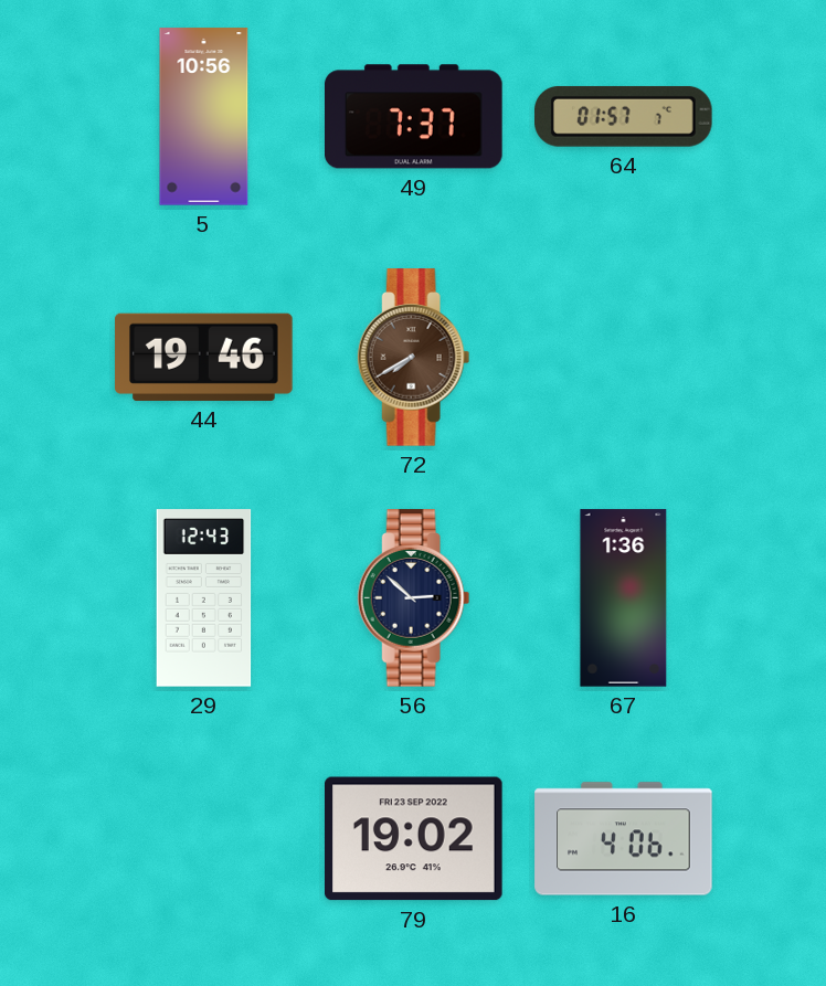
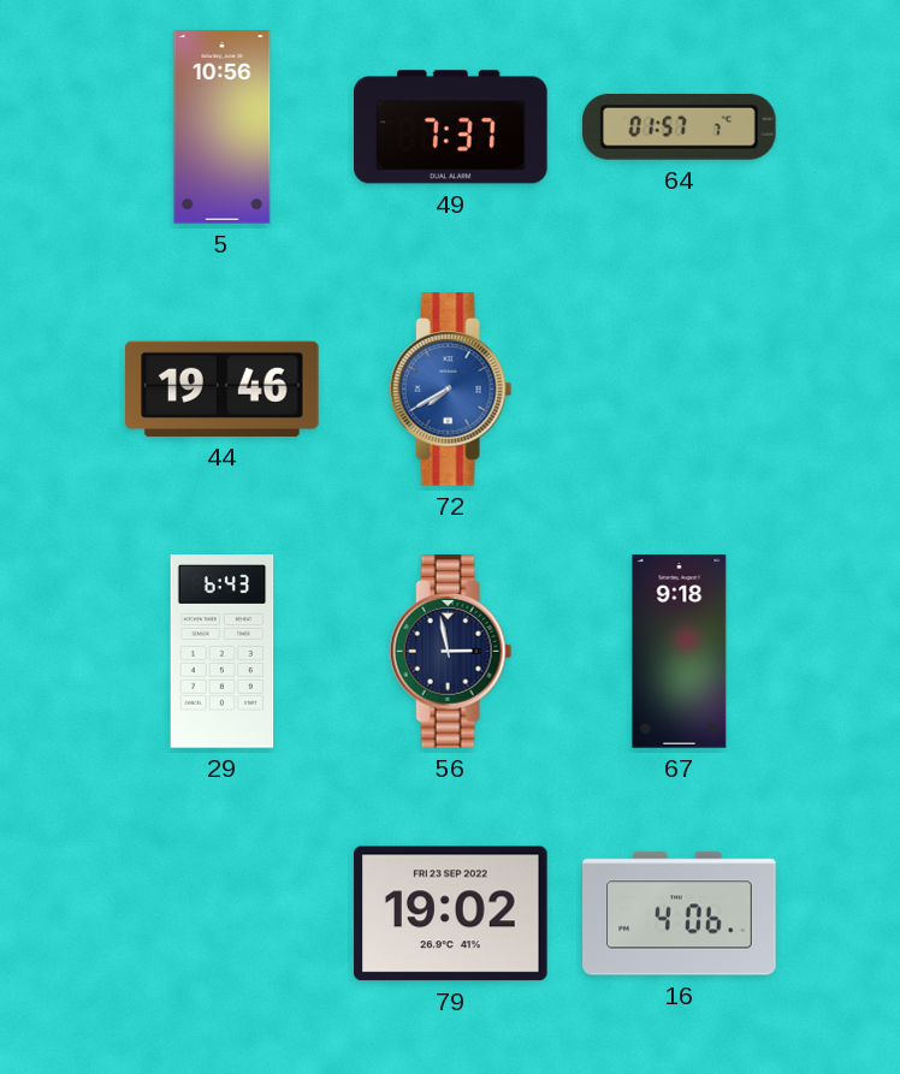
72 dial: brown -> blue (451, 390)
29: 12:43 -> 6:43 (223, 652)
56: 2:52 -> 2:58 (451, 652)
67: 1:36 -> 9:18 (680, 652)
